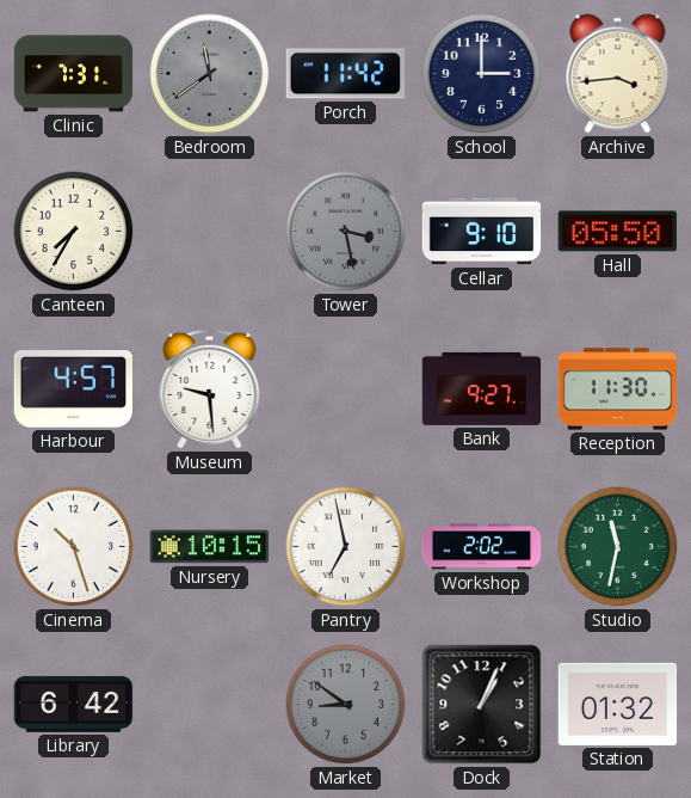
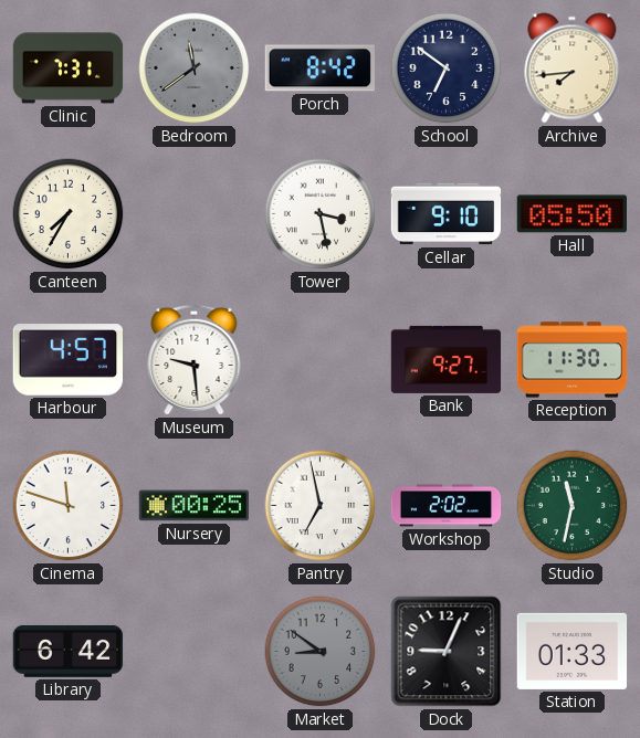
Porch: 11:42 -> 8:42 (319, 68)
School: 3:00 -> 6:51 (447, 68)
Archive: 3:44 -> 7:44 (573, 68)
Tower dial: grey -> white (321, 214)
Cinema: 10:27 -> 11:48 (69, 506)
Nursery: 10:15 -> 00:25 (195, 506)
Dock: 1:04 -> 9:04 (447, 652)
Station: 01:32 -> 01:33 (573, 651)
